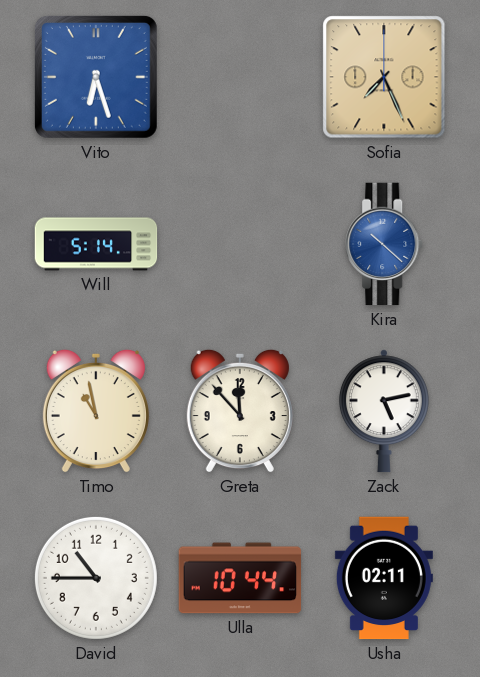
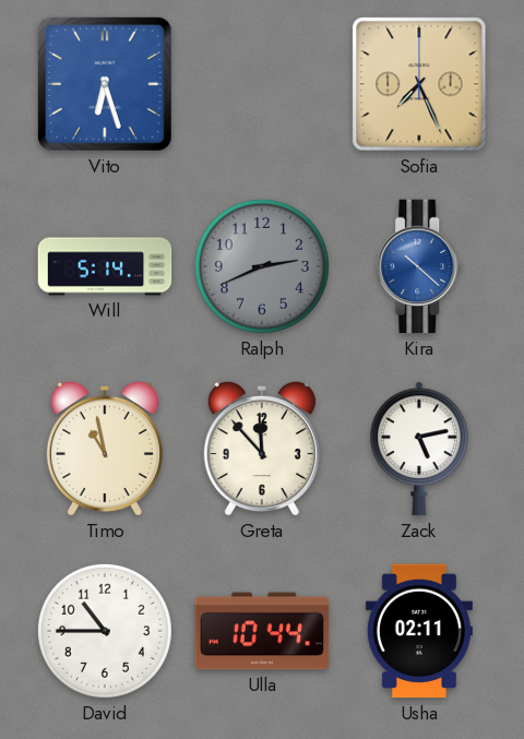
Ralph: none -> 2:41 (262, 266)
